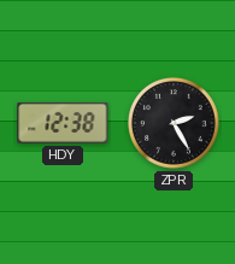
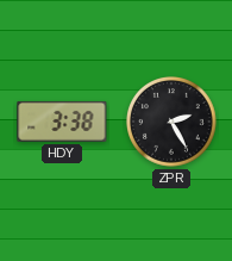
HDY: 12:38 -> 3:38 (62, 122)
